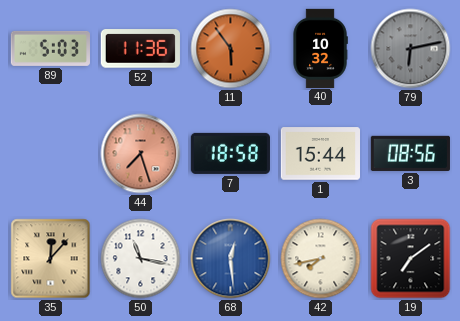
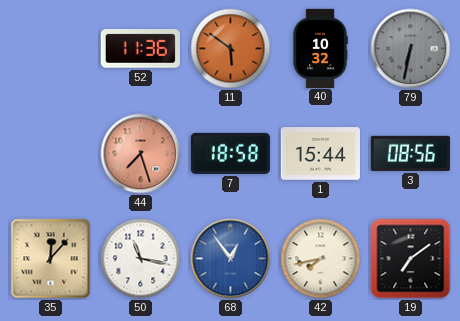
89: 5:03 -> none (50, 48)
11: 5:54 -> 5:51 (231, 49)
79: 6:13 -> 6:32 (411, 49)
68: 12:29 -> 12:54 (231, 259)
